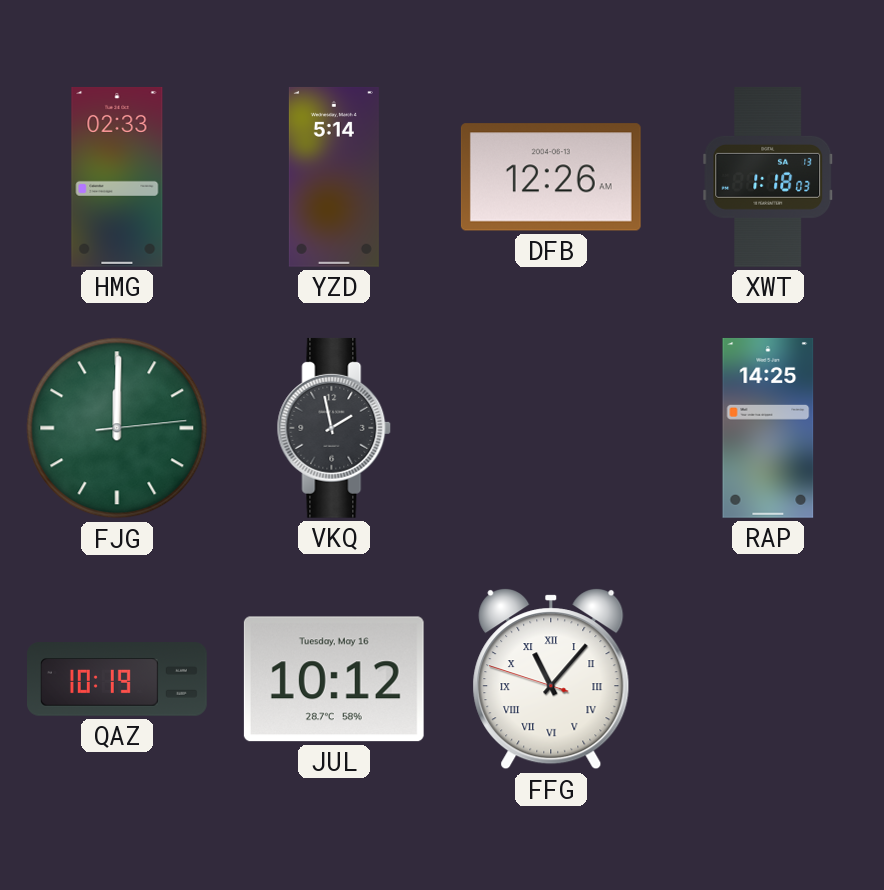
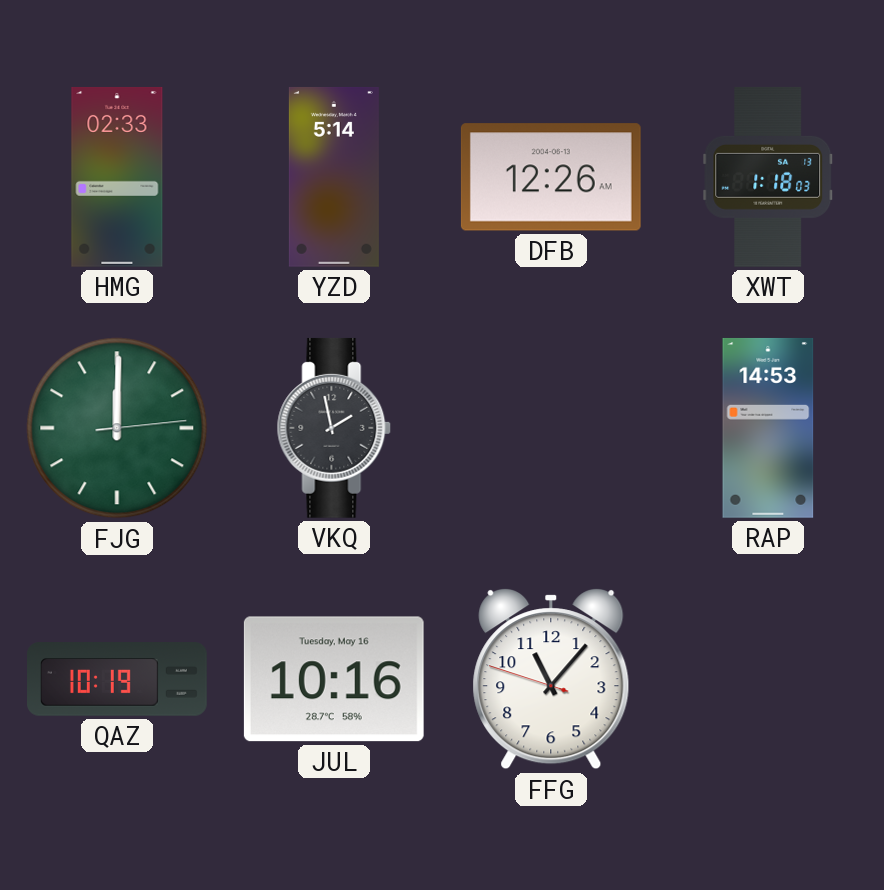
RAP: 14:25 -> 14:53 (768, 428)
JUL: 10:12 -> 10:16 (334, 679)
FFG numerals: Roman -> Arabic (551, 680)
